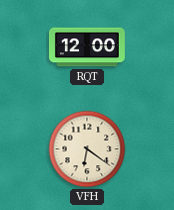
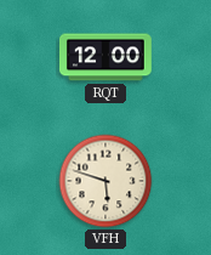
VFH: 6:21 -> 5:48 (105, 181)
